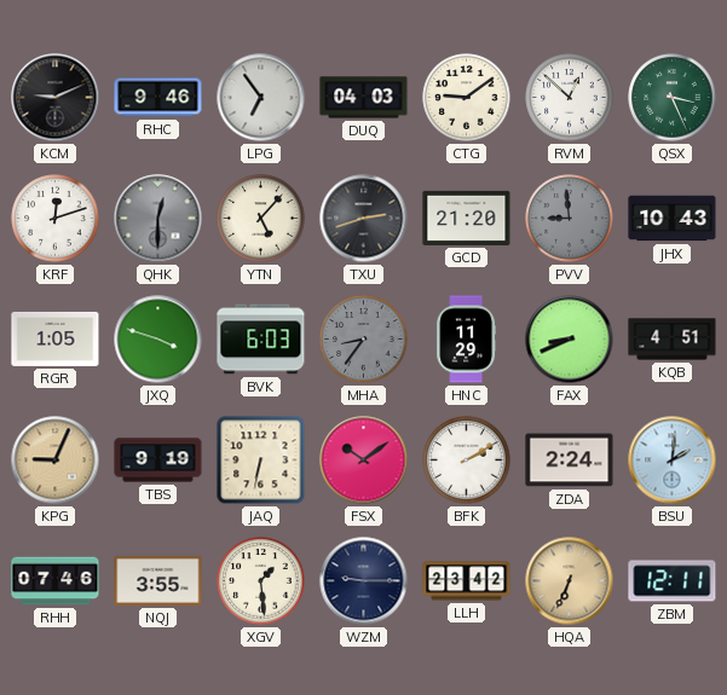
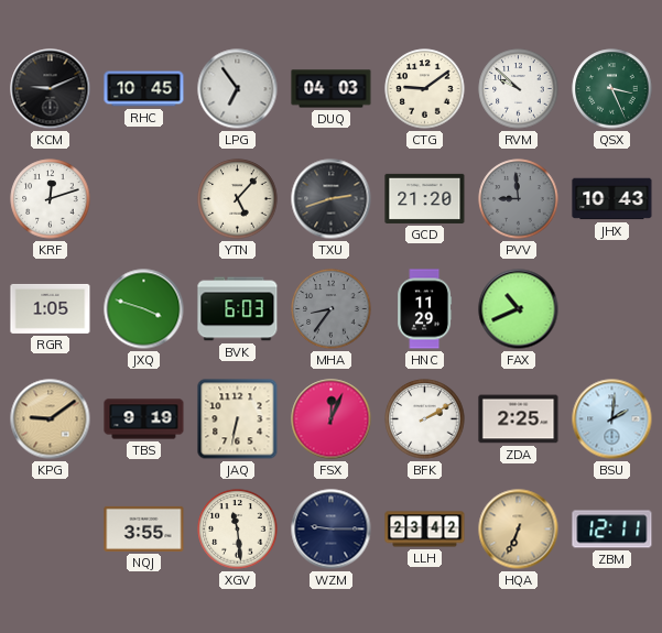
RHC: 9:46 -> 10:45 (144, 89)
RVM: 12:52 -> 9:52 (519, 89)
QHK: 12:30 -> none (158, 219)
FAX: 8:41 -> 10:41 (519, 309)
KQB: 4:51 -> none (673, 340)
KPG: 9:04 -> 9:09 (51, 419)
FSX: 10:09 -> 12:04 (332, 419)
ZDA: 2:24 -> 2:25 (519, 419)
RHH: 07:46 -> none (56, 581)
XGV: 1:29 -> 11:29 (238, 530)
